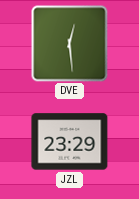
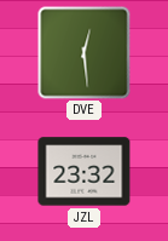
JZL: 23:29 -> 23:32 (85, 172)
